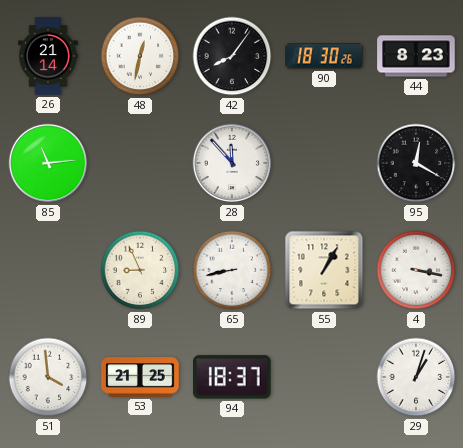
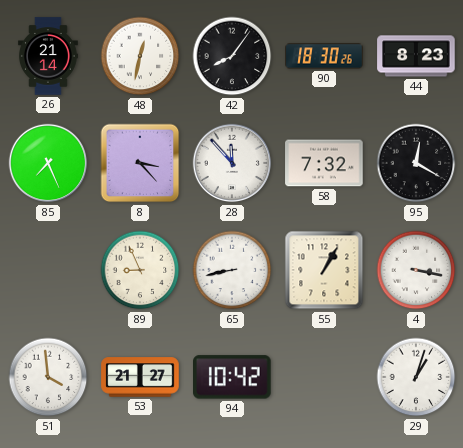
85: 11:14 -> 7:26 (48, 163)
8: none -> 3:23 (140, 163)
58: none -> 7:32 (324, 163)
53: 21:25 -> 21:27 (140, 377)
94: 18:37 -> 10:42 (233, 377)
